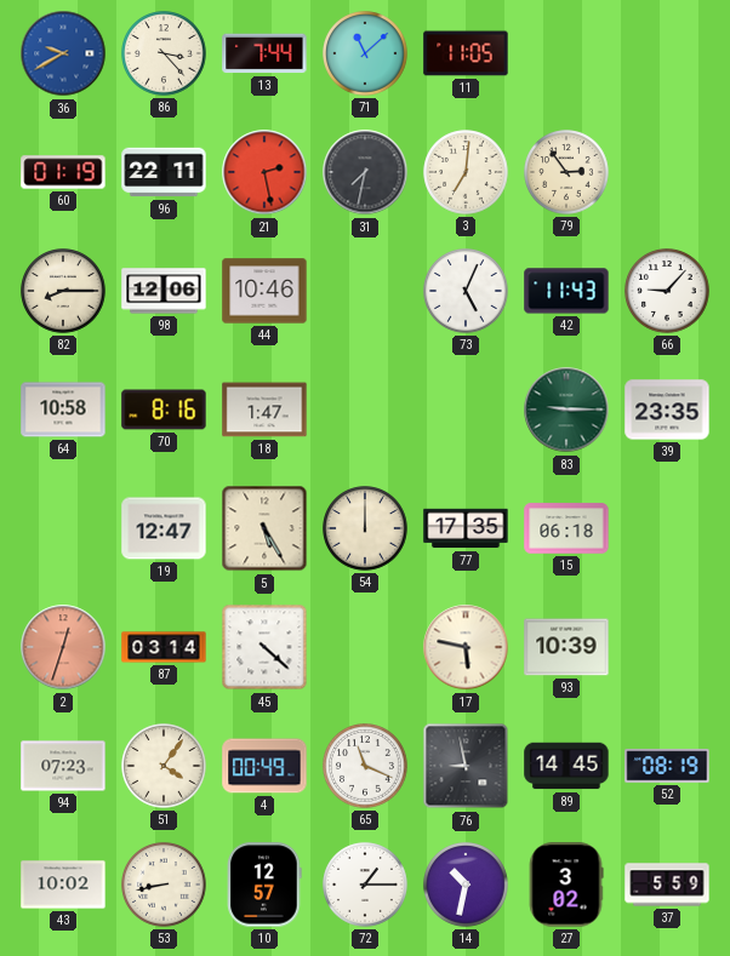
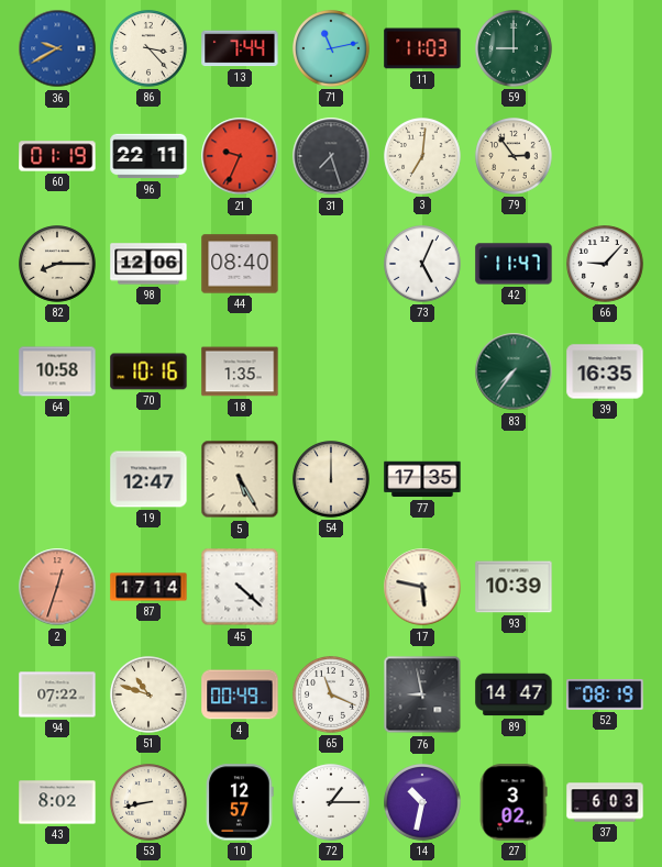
71: 11:08 -> 11:13 (331, 48)
11: 11:05 -> 11:03 (422, 48)
59: none -> 9:00 (514, 48)
21: 2:28 -> 9:34 (240, 156)
31: 7:32 -> 7:27 (331, 156)
44: 10:46 -> 08:40 (240, 264)
42: 11:43 -> 11:47 (514, 264)
70: 8:16 -> 10:16 (148, 371)
18: 1:47 -> 1:35 (240, 371)
83: 9:15 -> 7:36 (514, 371)
39: 23:35 -> 16:35 (605, 371)
15: 06:18 -> none (566, 528)
87: 03:14 -> 17:14 (148, 587)
94: 07:23 -> 07:22 (57, 694)
51: 4:06 -> 10:48 (148, 694)
89: 14:45 -> 14:47 (514, 694)
43: 10:02 -> 8:02 (57, 802)
37: 5:59 -> 6:03 (605, 802)
